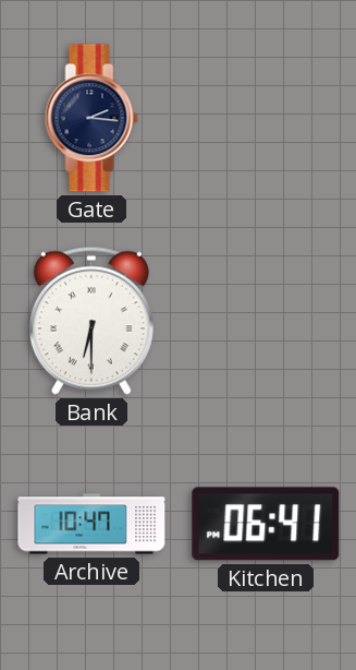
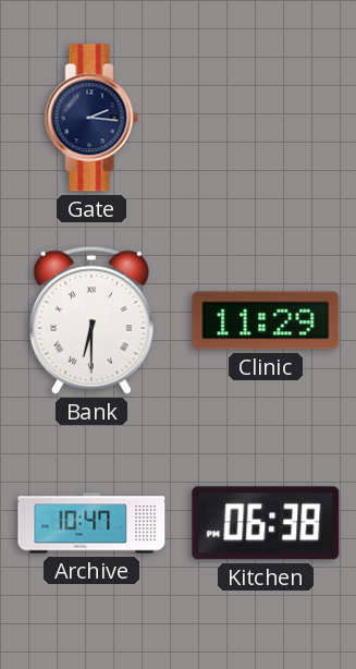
Clinic: none -> 11:29 (266, 320)
Kitchen: 06:41 -> 06:38 (266, 523)
